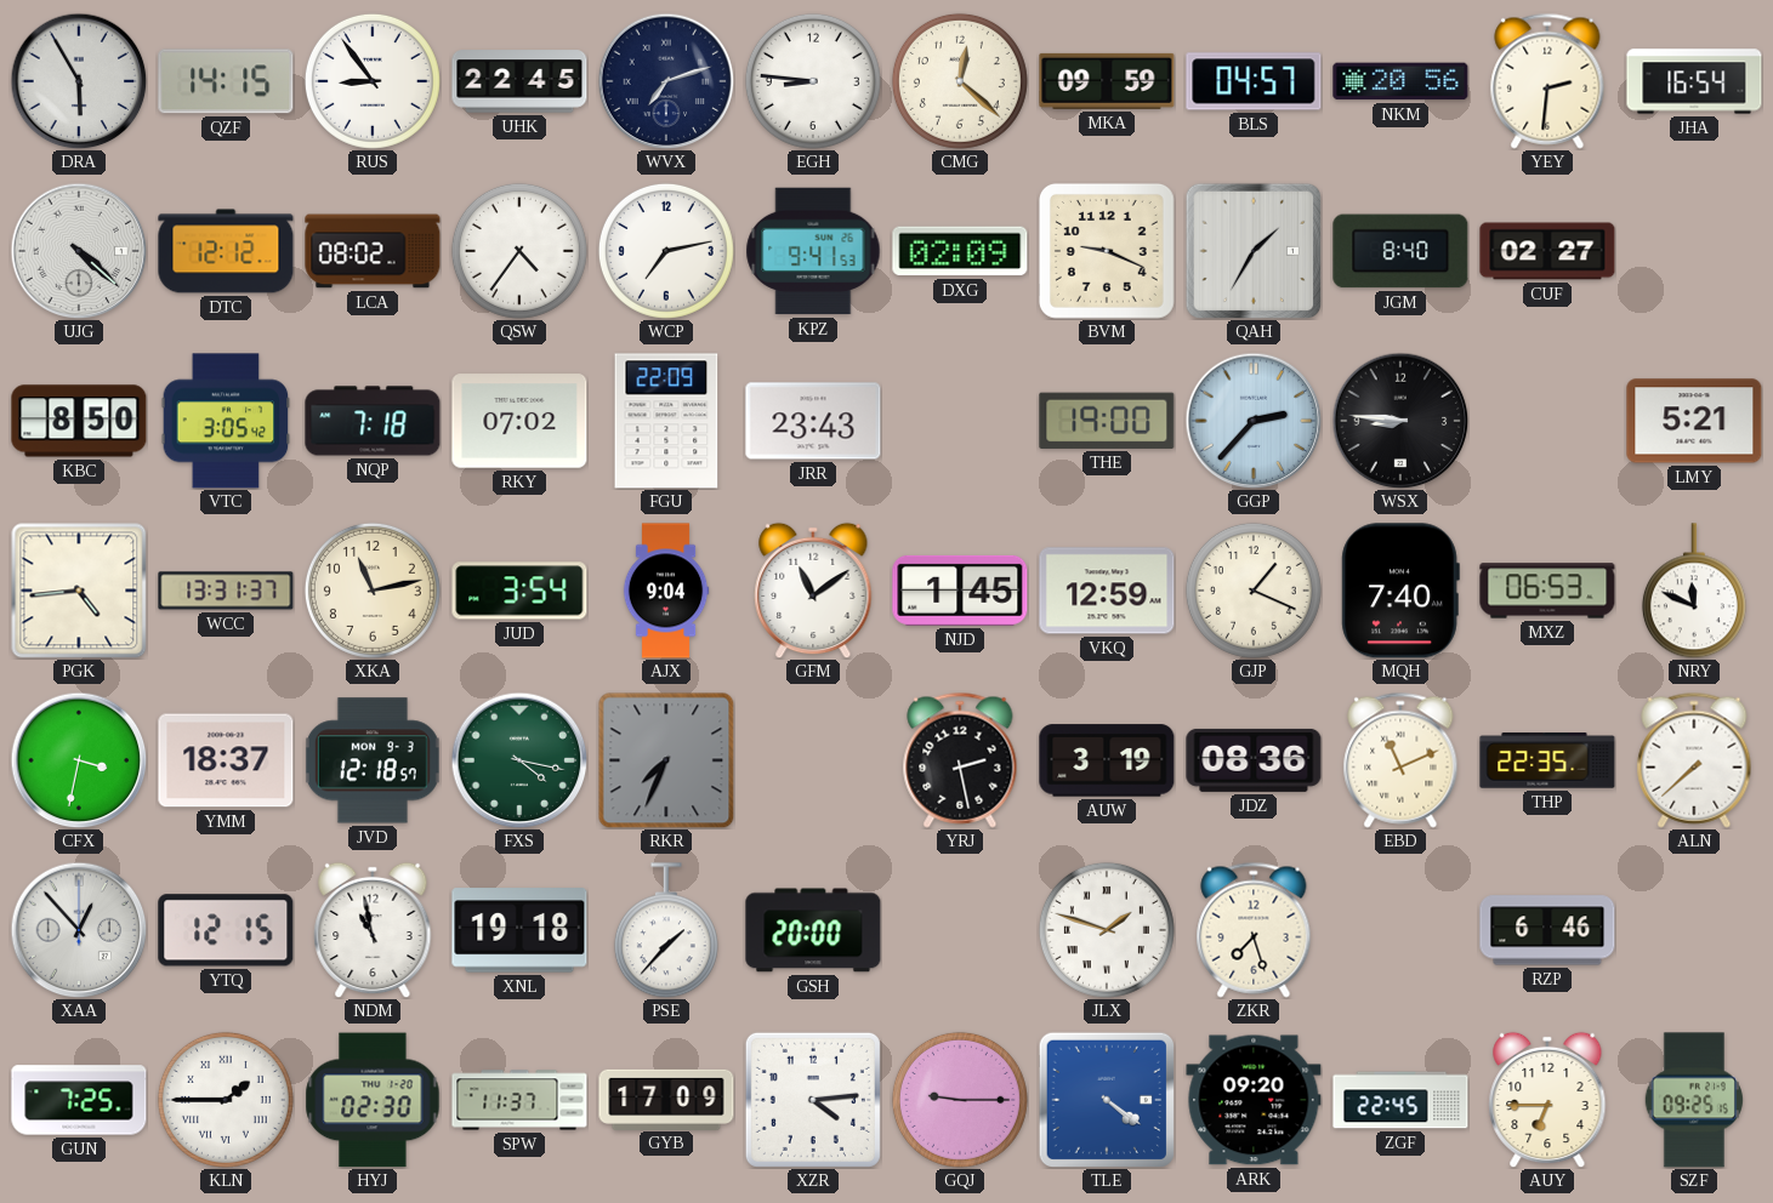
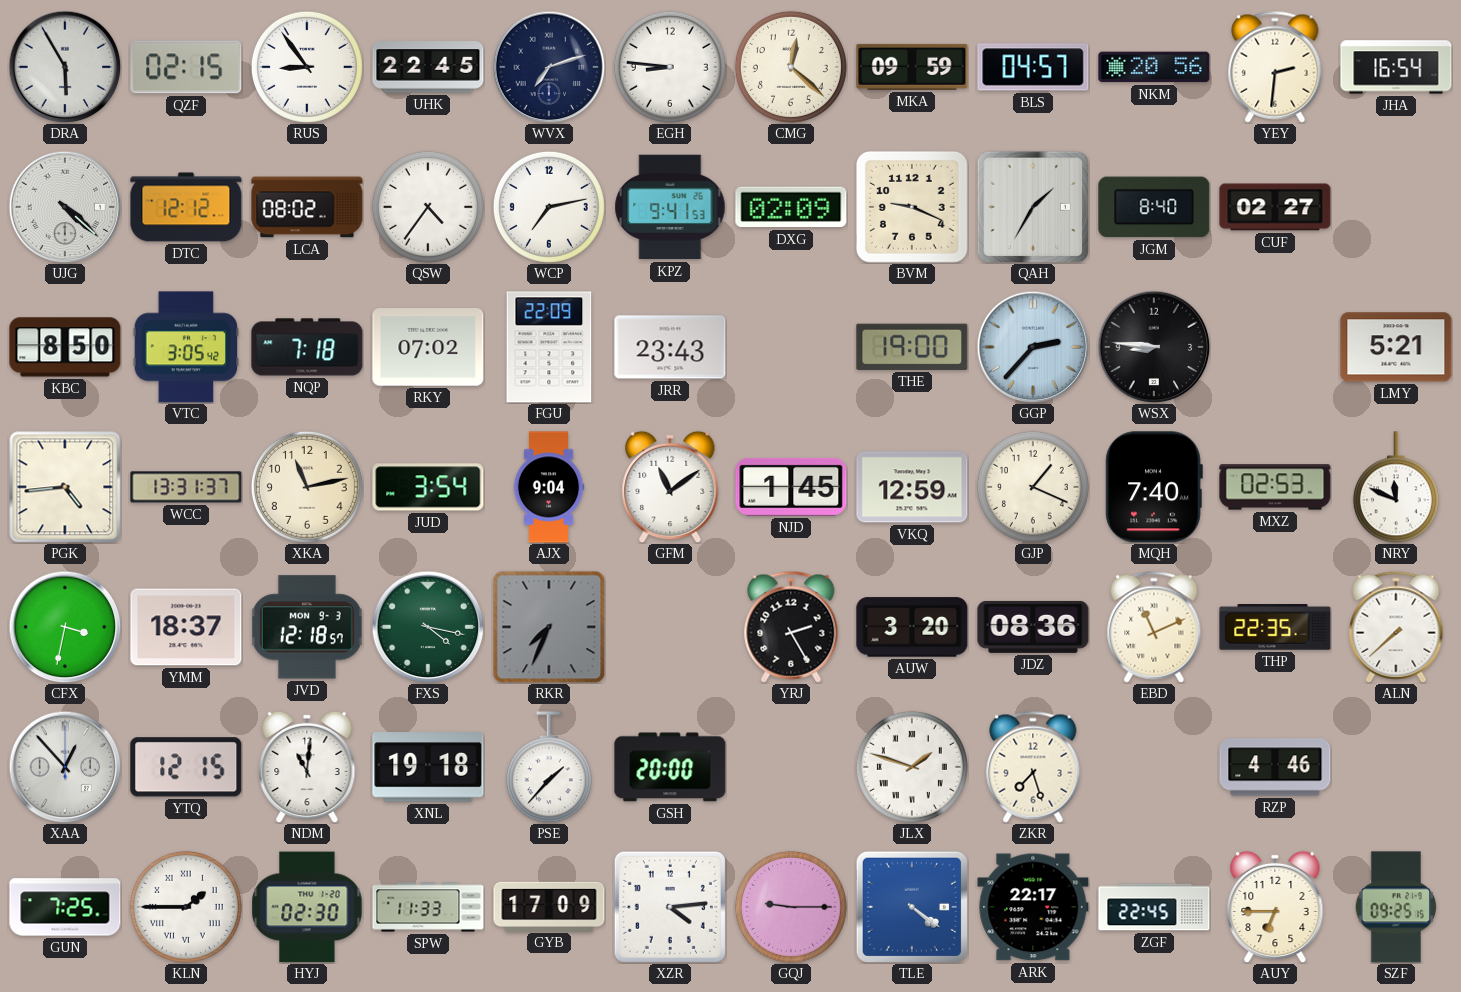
QZF: 14:15 -> 02:15 (186, 67)
MXZ: 06:53 -> 02:53 (1275, 487)
YRJ: 2:28 -> 2:25 (791, 627)
AUW: 3:19 -> 3:20 (912, 627)
NDM: 10:58 -> 11:01 (307, 767)
RZP: 6:46 -> 4:46 (1275, 767)
SPW: 11:37 -> 11:33 (428, 907)
ARK: 09:20 -> 22:17 (1033, 907)
